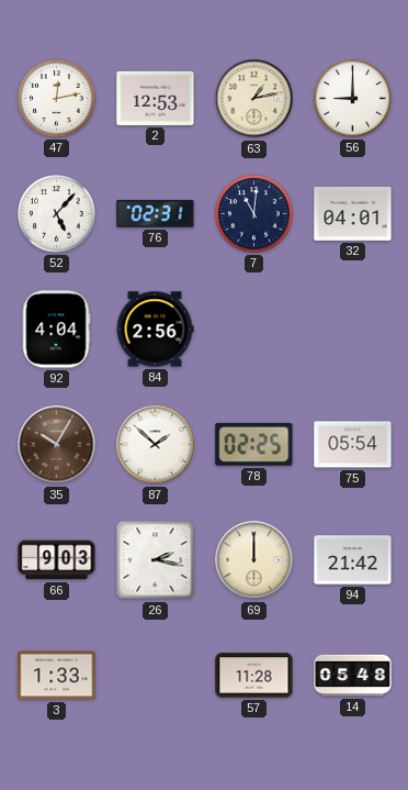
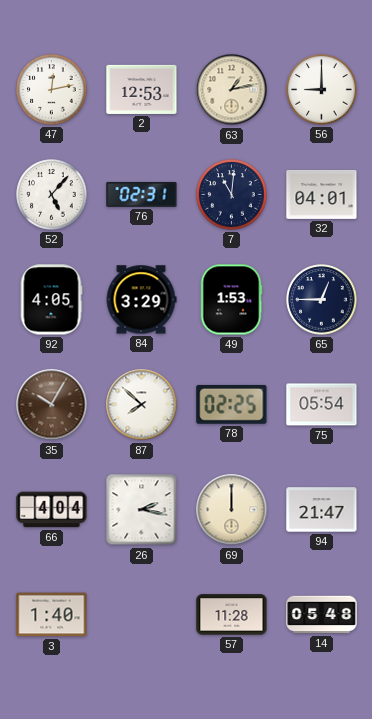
92: 4:04 -> 4:05 (51, 300)
84: 2:56 -> 3:29 (141, 300)
49: none -> 1:53 (231, 300)
65: none -> 12:45 (322, 300)
87: 1:52 -> 7:52 (142, 405)
66: 9:03 -> 4:04 (52, 510)
94: 21:42 -> 21:47 (322, 510)
3: 1:33 -> 1:40 (52, 615)
